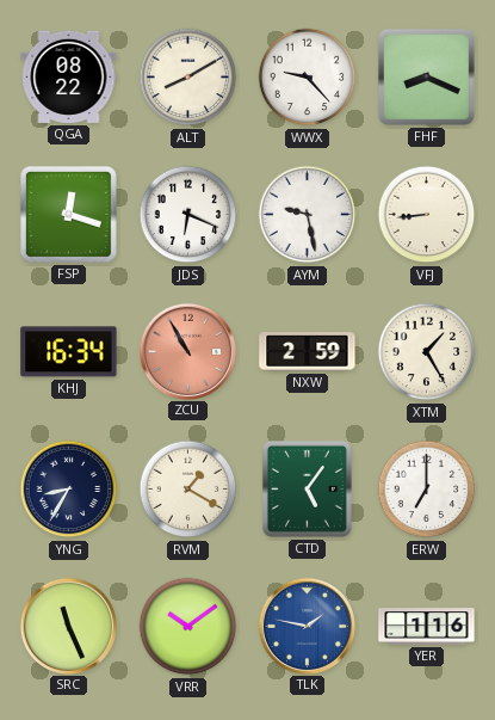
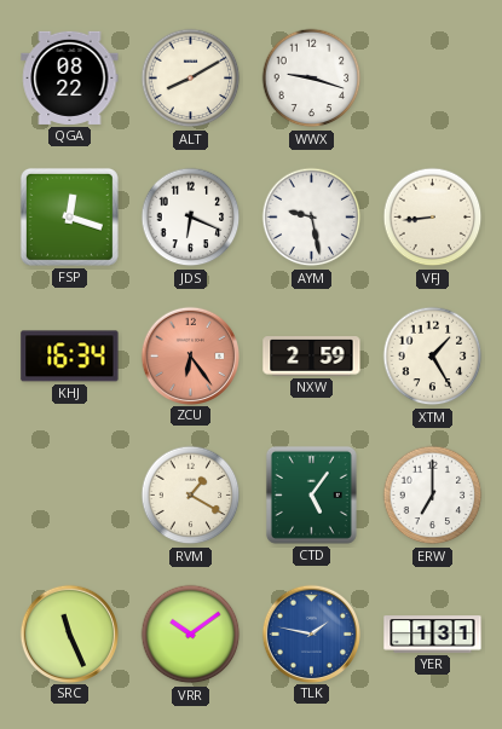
WWX: 9:23 -> 9:18 (312, 79)
FHF: 8:19 -> none (426, 76)
ZCU: 10:55 -> 6:24 (190, 355)
YNG: 8:35 -> none (69, 490)
YER: 1:16 -> 1:31 (433, 635)
